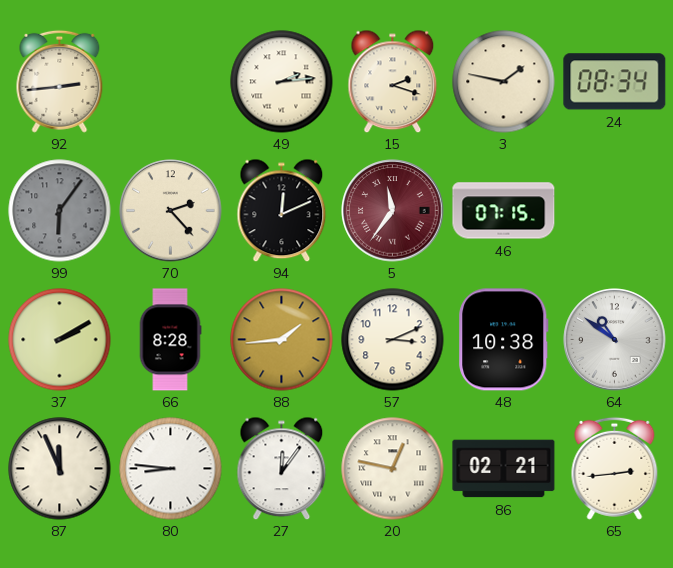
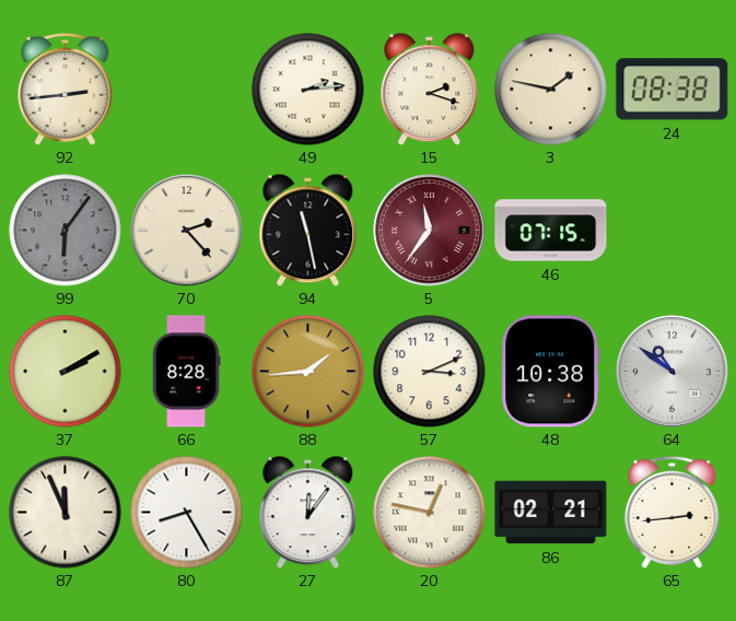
24: 08:34 -> 08:38 (673, 90)
94: 12:11 -> 11:28 (308, 230)
80: 8:46 -> 8:25 (187, 513)
